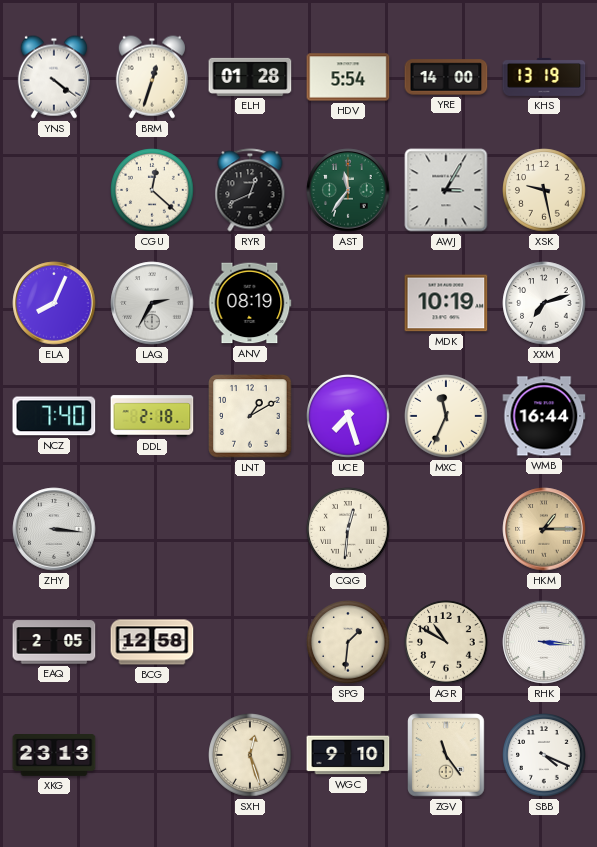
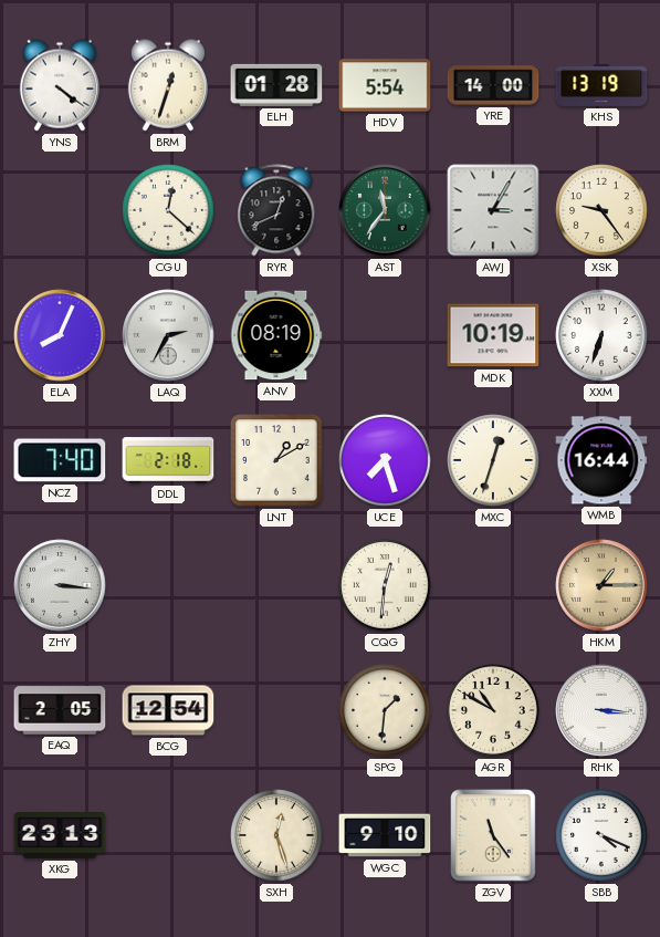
XSK: 9:28 -> 9:24 (601, 210)
XXM: 7:12 -> 6:33 (601, 335)
MXC: 11:34 -> 12:33 (493, 460)
BCG: 12:58 -> 12:54 (168, 710)
